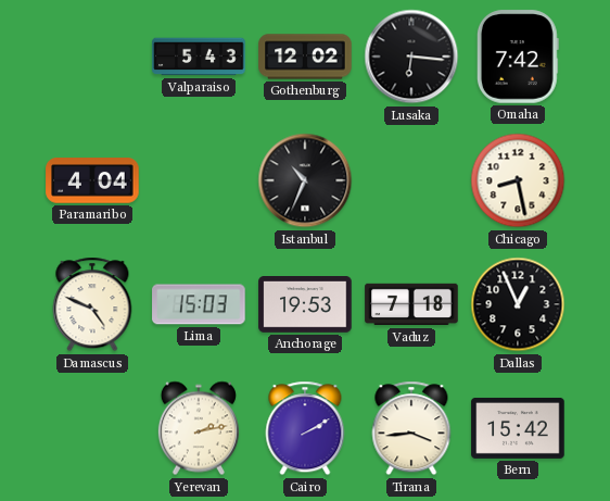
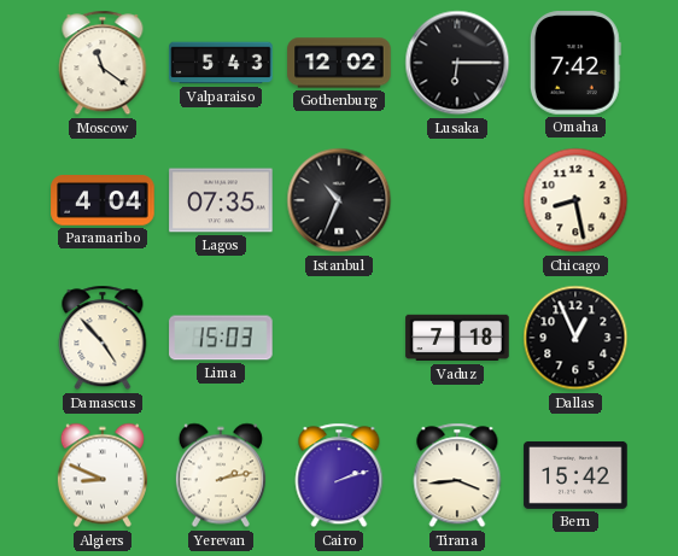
Moscow: none -> 11:21 (103, 63)
Lusaka: 6:16 -> 6:15 (457, 63)
Lagos: none -> 07:35 (221, 200)
Damascus: 4:49 -> 4:53 (103, 338)
Anchorage: 19:53 -> none (305, 305)
Algiers: none -> 8:49 (103, 475)
Cairo: 2:10 -> 2:12 (339, 475)
